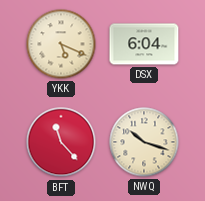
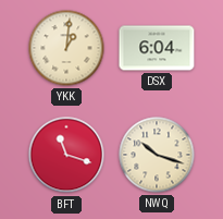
YKK: 5:19 -> 1:01 (66, 48)
BFT: 11:23 -> 11:18 (66, 155)
